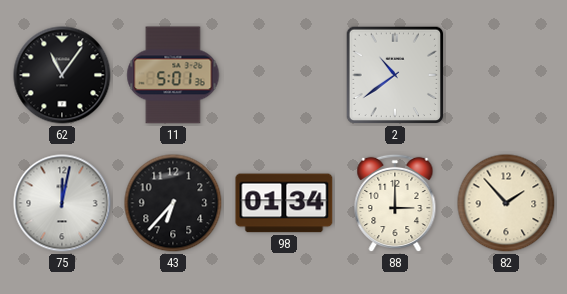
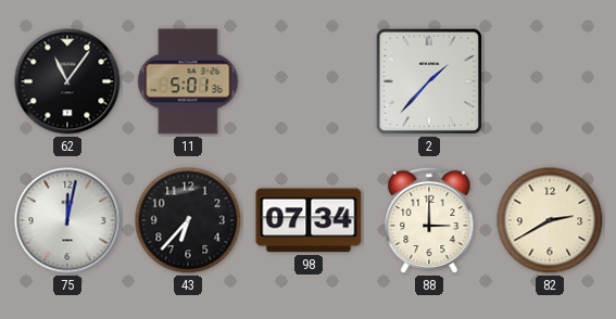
2: 10:39 -> 1:37 (429, 81)
98: 01:34 -> 07:34 (309, 220)
82: 1:53 -> 2:40 (550, 220)
